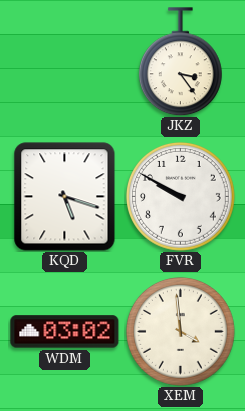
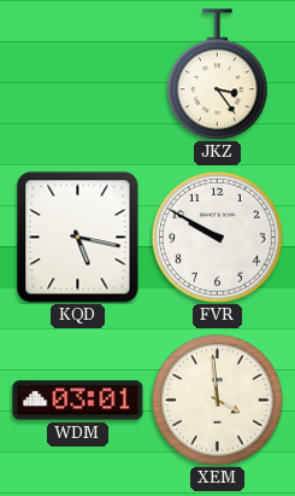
KQD: 5:18 -> 5:17 (78, 238)
WDM: 03:02 -> 03:01 (78, 401)
